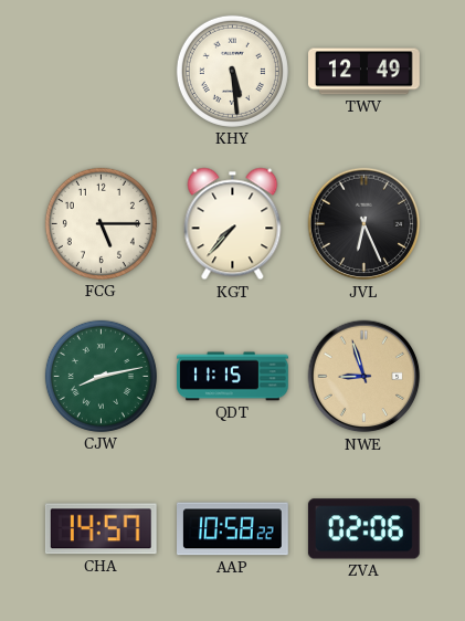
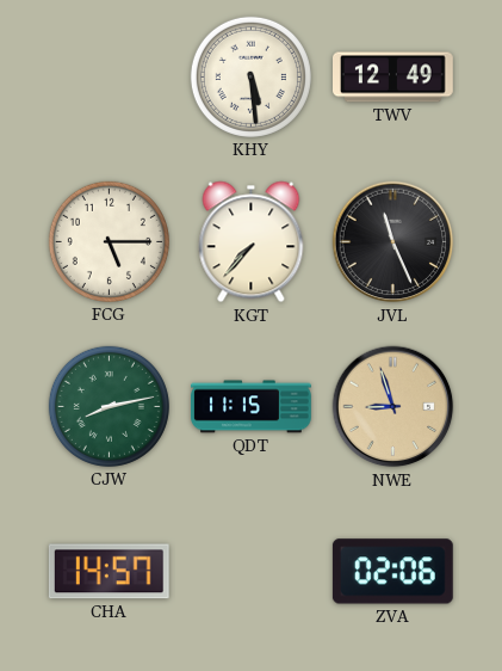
JVL: 6:26 -> 11:26 (393, 242)
AAP: 10:58 -> none (233, 529)
